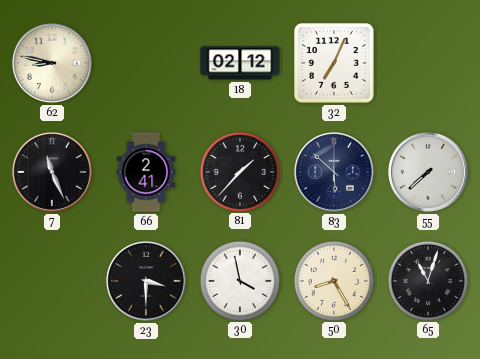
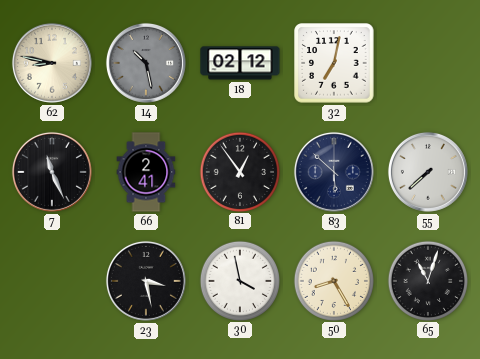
14: none -> 10:28 (146, 63)
32: 7:04 -> 7:02 (334, 63)
81: 1:37 -> 12:54 (239, 171)
23: 3:30 -> 3:28 (146, 281)
